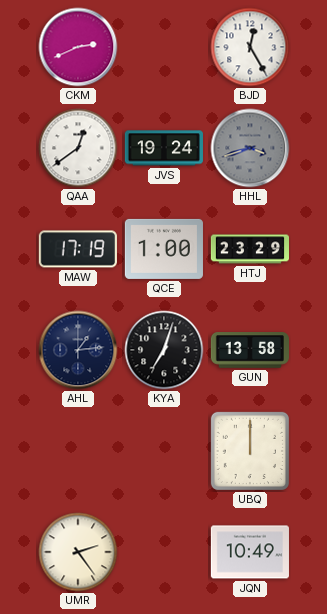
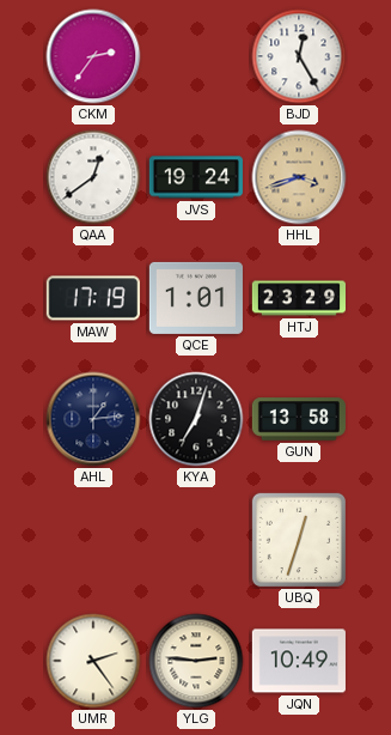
CKM: 2:41 -> 2:36 (93, 56)
HHL dial: grey -> champagne (299, 177)
QCE: 1:00 -> 1:01 (196, 298)
UBQ: 12:00 -> 12:33 (299, 540)
YLG: none -> 2:46 (196, 661)
